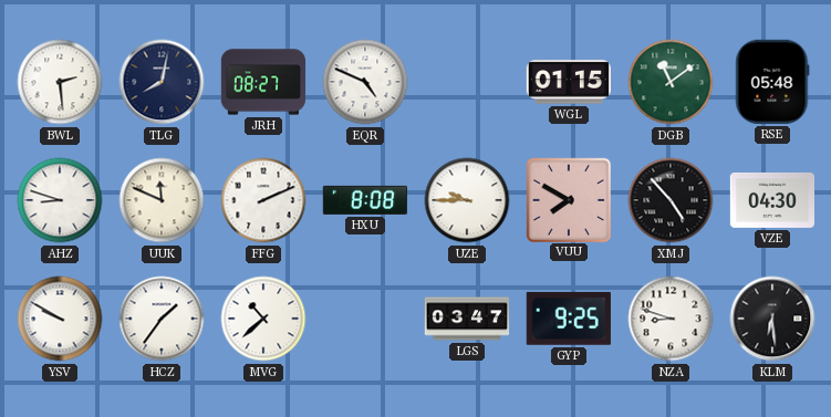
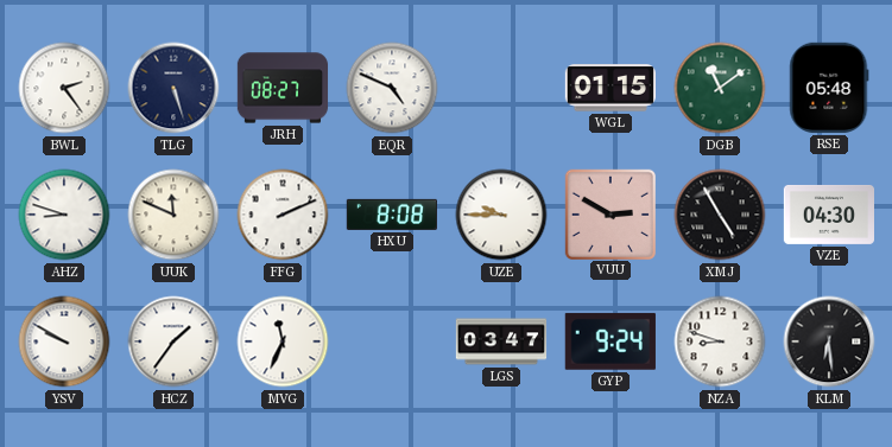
BWL: 2:29 -> 2:24 (64, 88)
TLG: 8:02 -> 5:27 (173, 88)
VUU: 7:50 -> 2:50 (609, 213)
XMJ: 4:53 -> 4:55 (720, 215)
MVG: 10:38 -> 11:34 (283, 341)
GYP: 9:25 -> 9:24 (611, 341)
